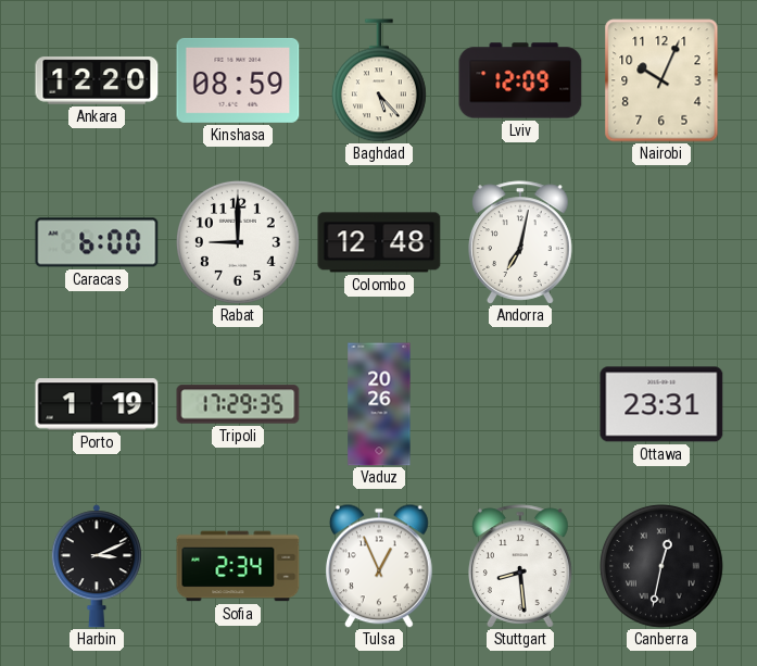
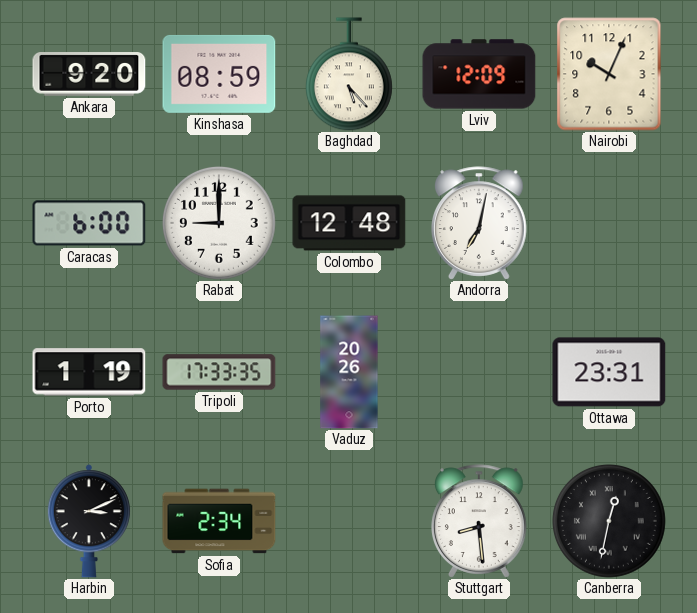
Ankara: 12:20 -> 9:20 (89, 74)
Tripoli: 17:29 -> 17:33 (219, 372)
Tulsa: 12:56 -> none (379, 566)
